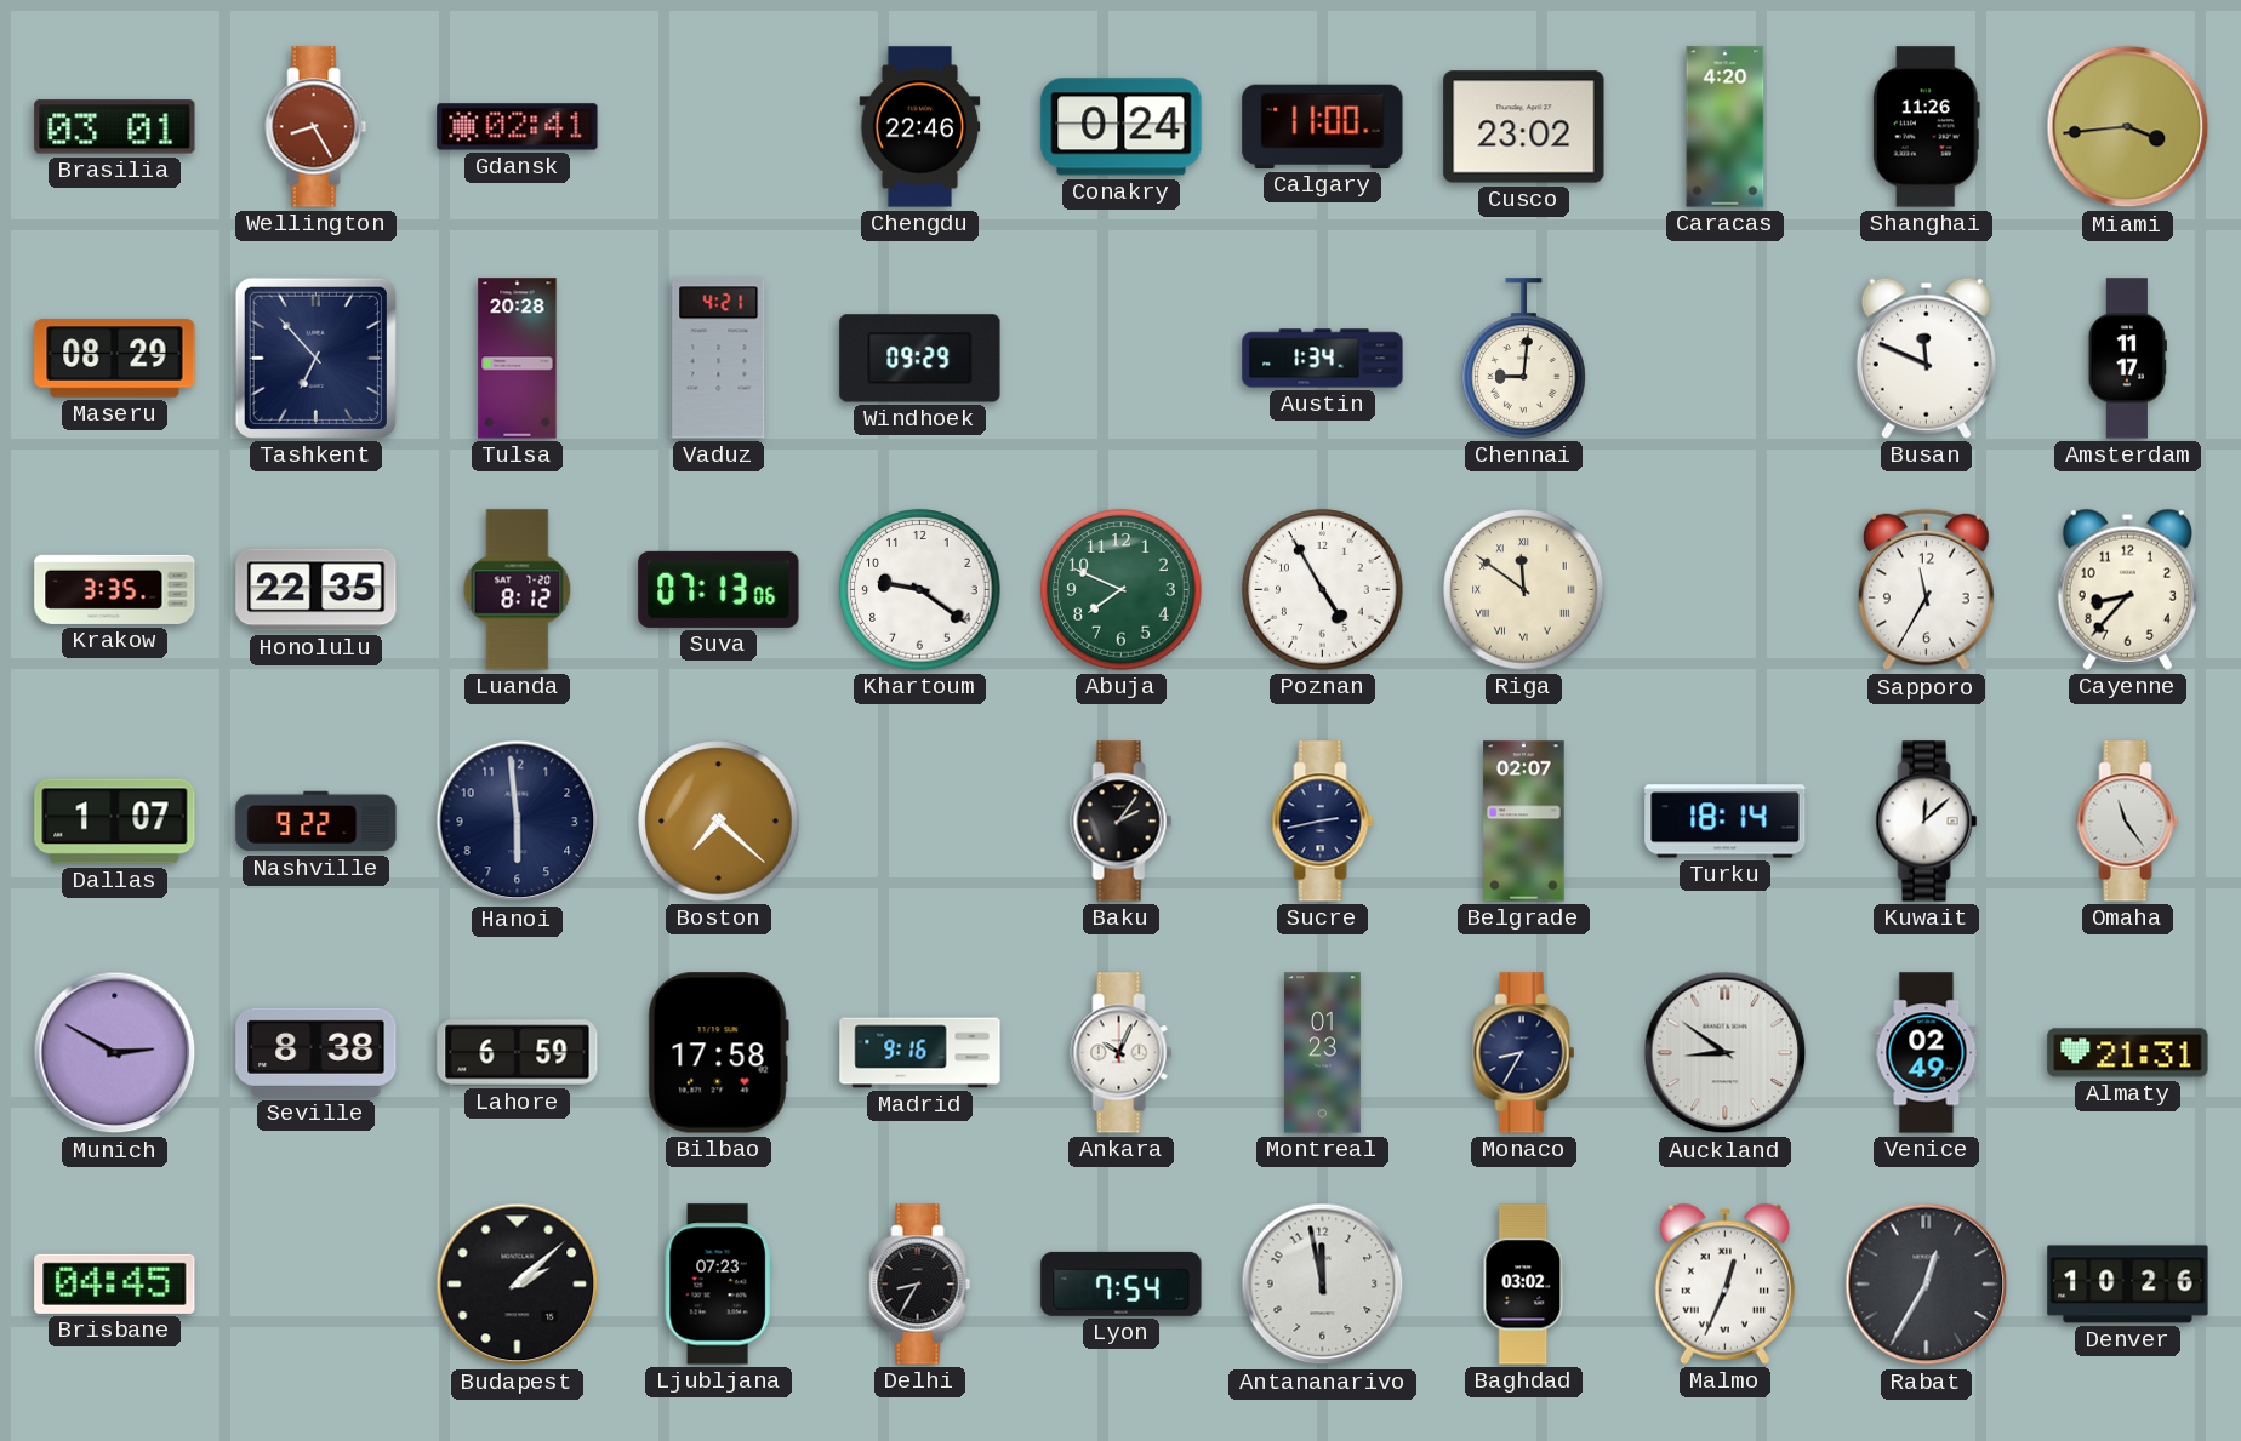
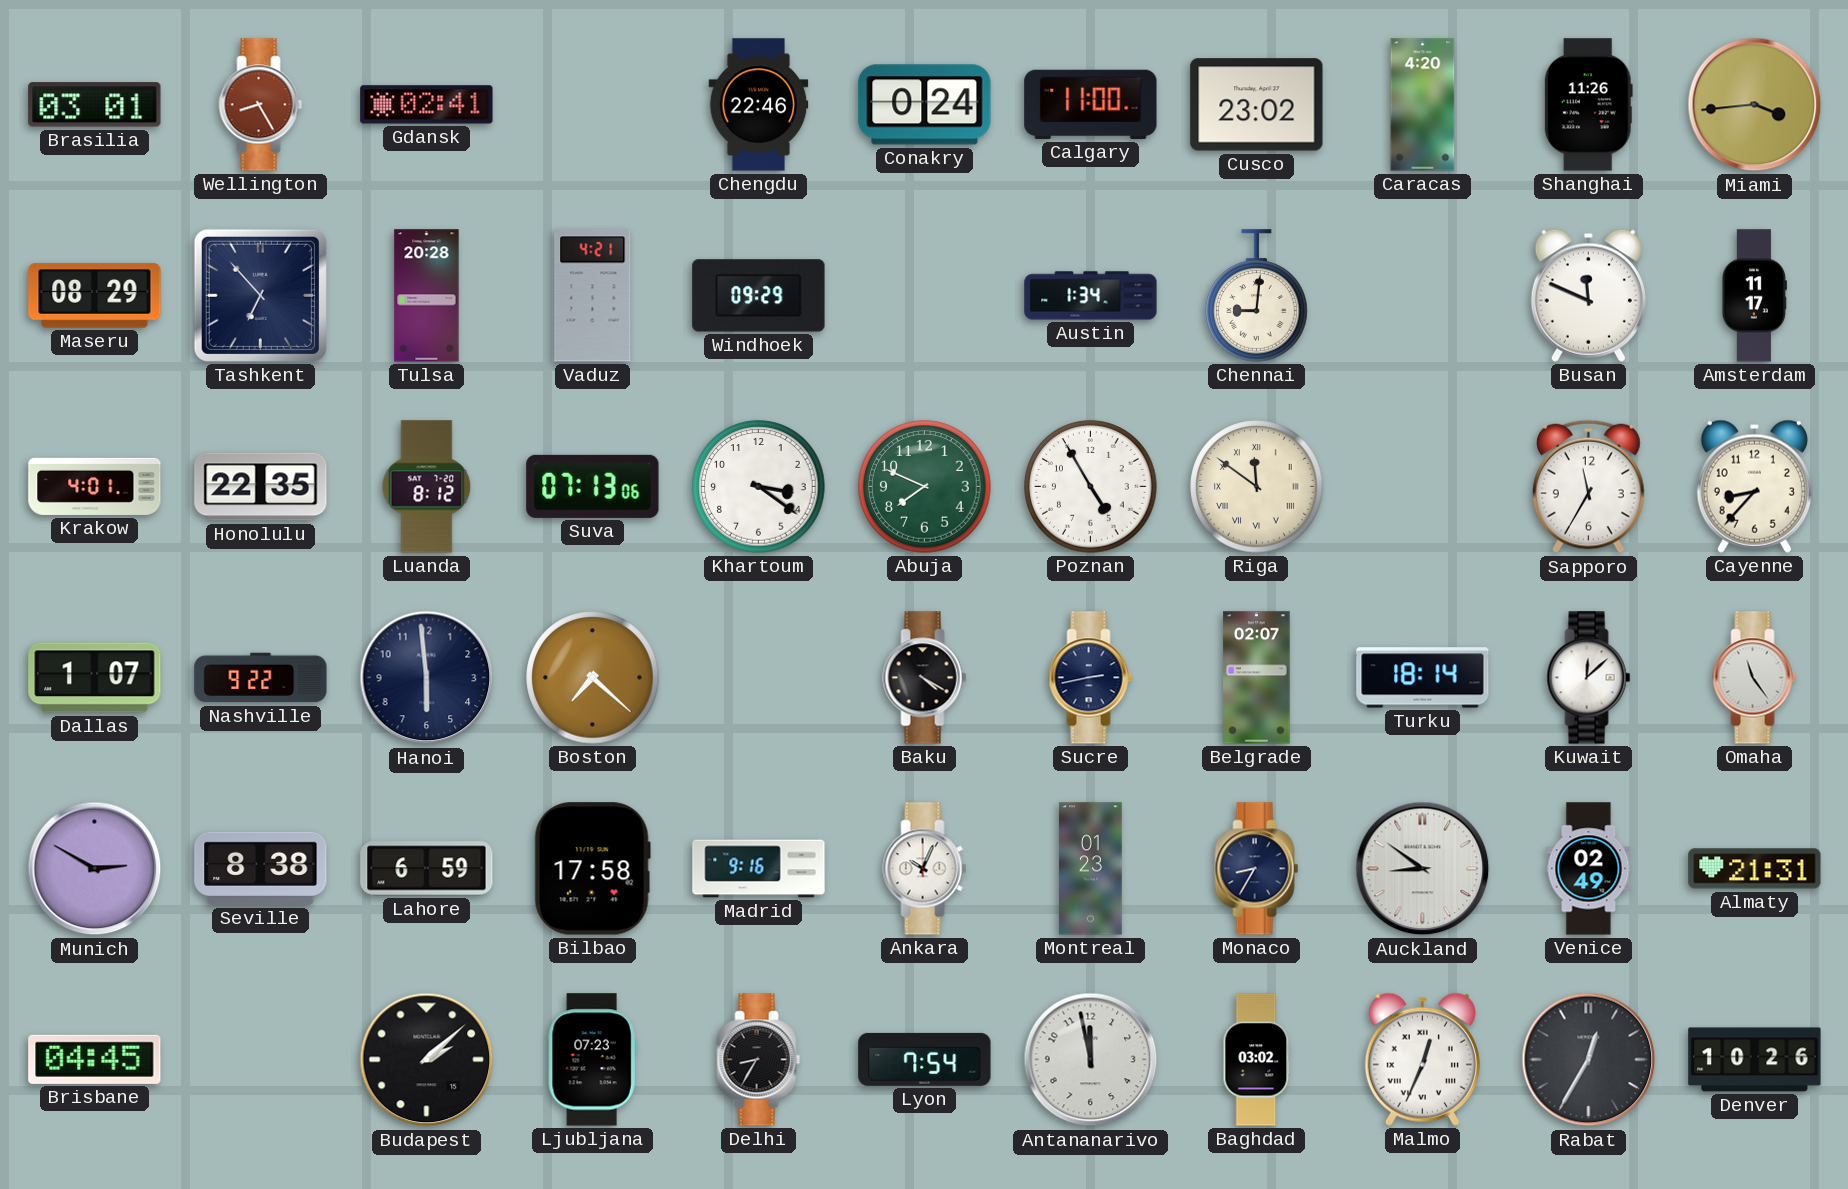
Krakow: 3:35 -> 4:01 (95, 486)
Khartoum: 9:21 -> 3:21 (759, 487)
Baku: 2:06 -> 4:20 (925, 678)
